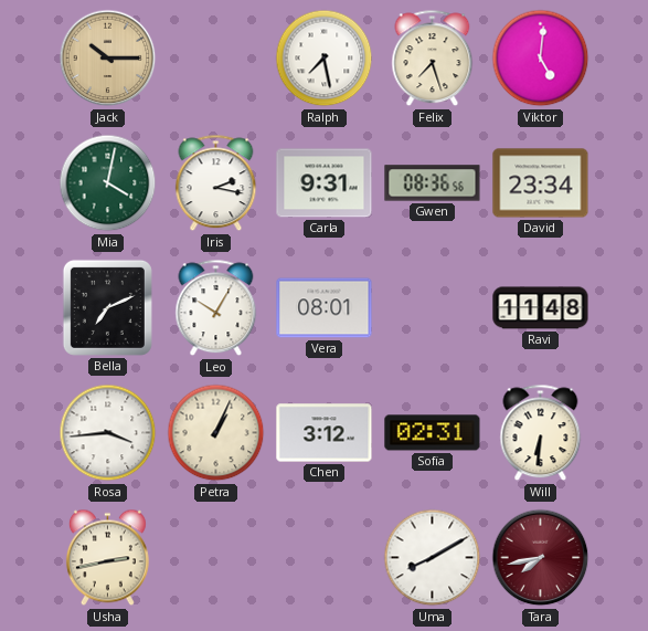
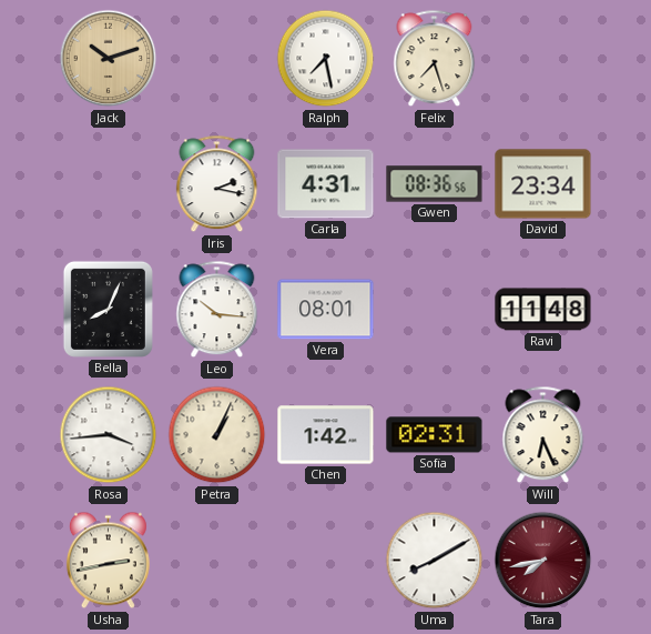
Jack: 10:15 -> 10:12 (109, 59)
Viktor: 5:01 -> none (541, 59)
Mia: 4:02 -> none (108, 183)
Carla: 9:31 -> 4:31 (326, 184)
Bella: 7:11 -> 8:04 (108, 309)
Leo: 10:05 -> 10:16 (217, 310)
Chen: 3:12 -> 1:42 (326, 435)
Will: 6:31 -> 6:26 (543, 435)
